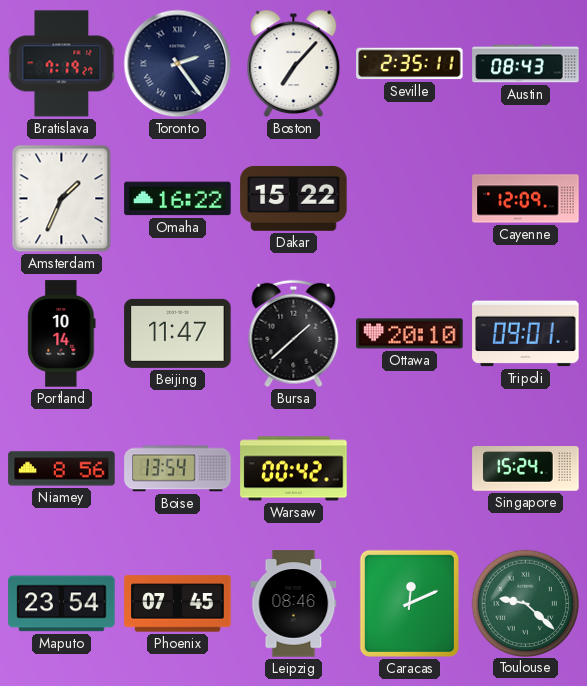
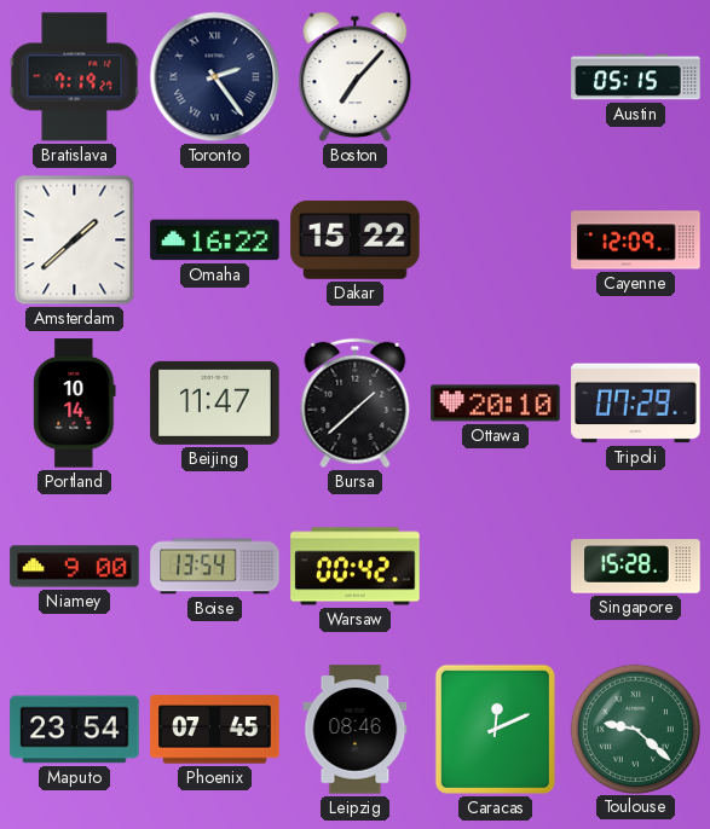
Seville: 2:35 -> none (410, 64)
Austin: 08:43 -> 05:15 (636, 77)
Amsterdam: 1:34 -> 1:38 (75, 240)
Tripoli: 09:01 -> 07:29 (636, 404)
Niamey: 8:56 -> 9:00 (75, 567)
Singapore: 15:24 -> 15:28 (636, 567)
